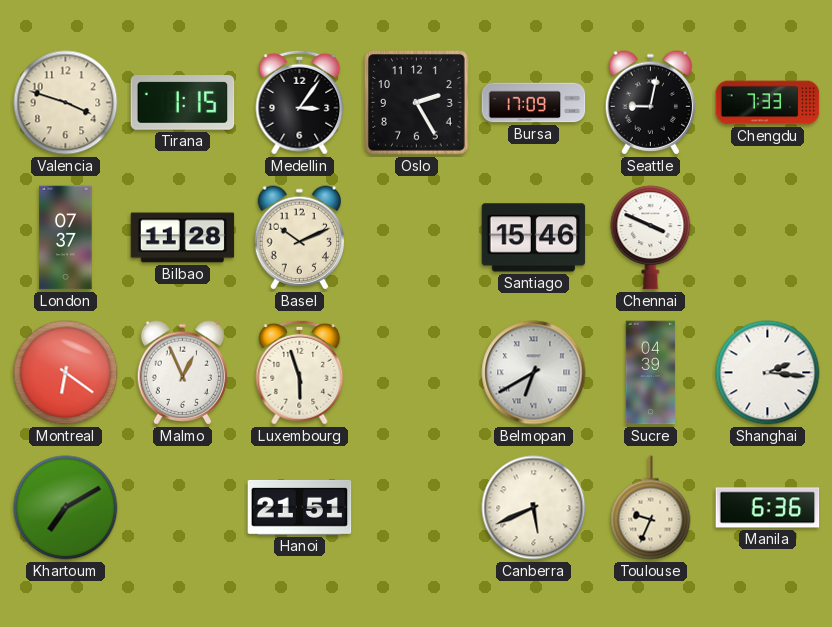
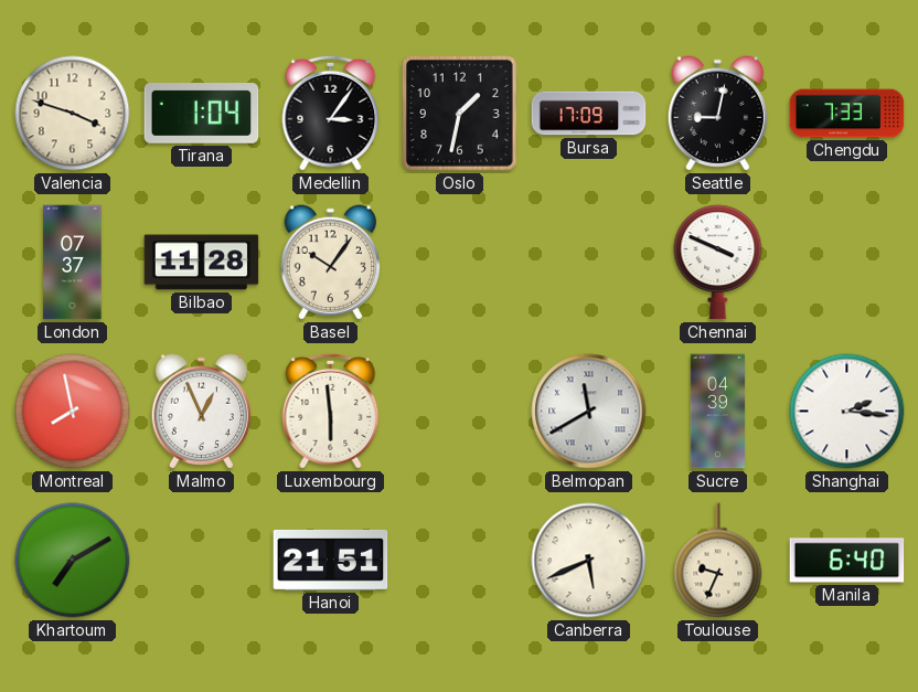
Tirana: 1:15 -> 1:04 (202, 114)
Oslo: 2:25 -> 1:32 (460, 114)
Basel: 10:11 -> 10:06 (330, 263)
Santiago: 15:46 -> none (534, 238)
Montreal: 6:21 -> 7:58 (73, 412)
Luxembourg: 5:57 -> 5:59 (331, 411)
Belmopan: 6:40 -> 11:40 (589, 412)
Manila: 6:36 -> 6:40 (847, 561)
